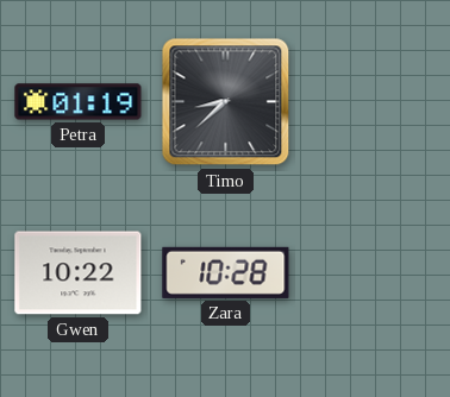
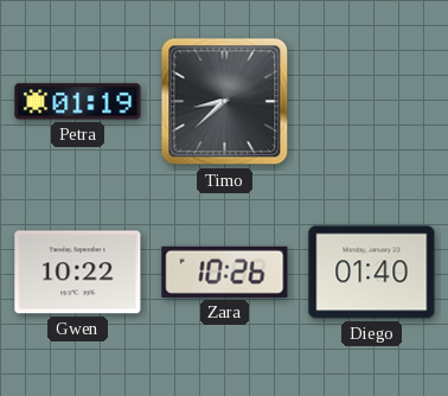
Zara: 10:28 -> 10:26 (225, 272)
Diego: none -> 01:40 (372, 273)
